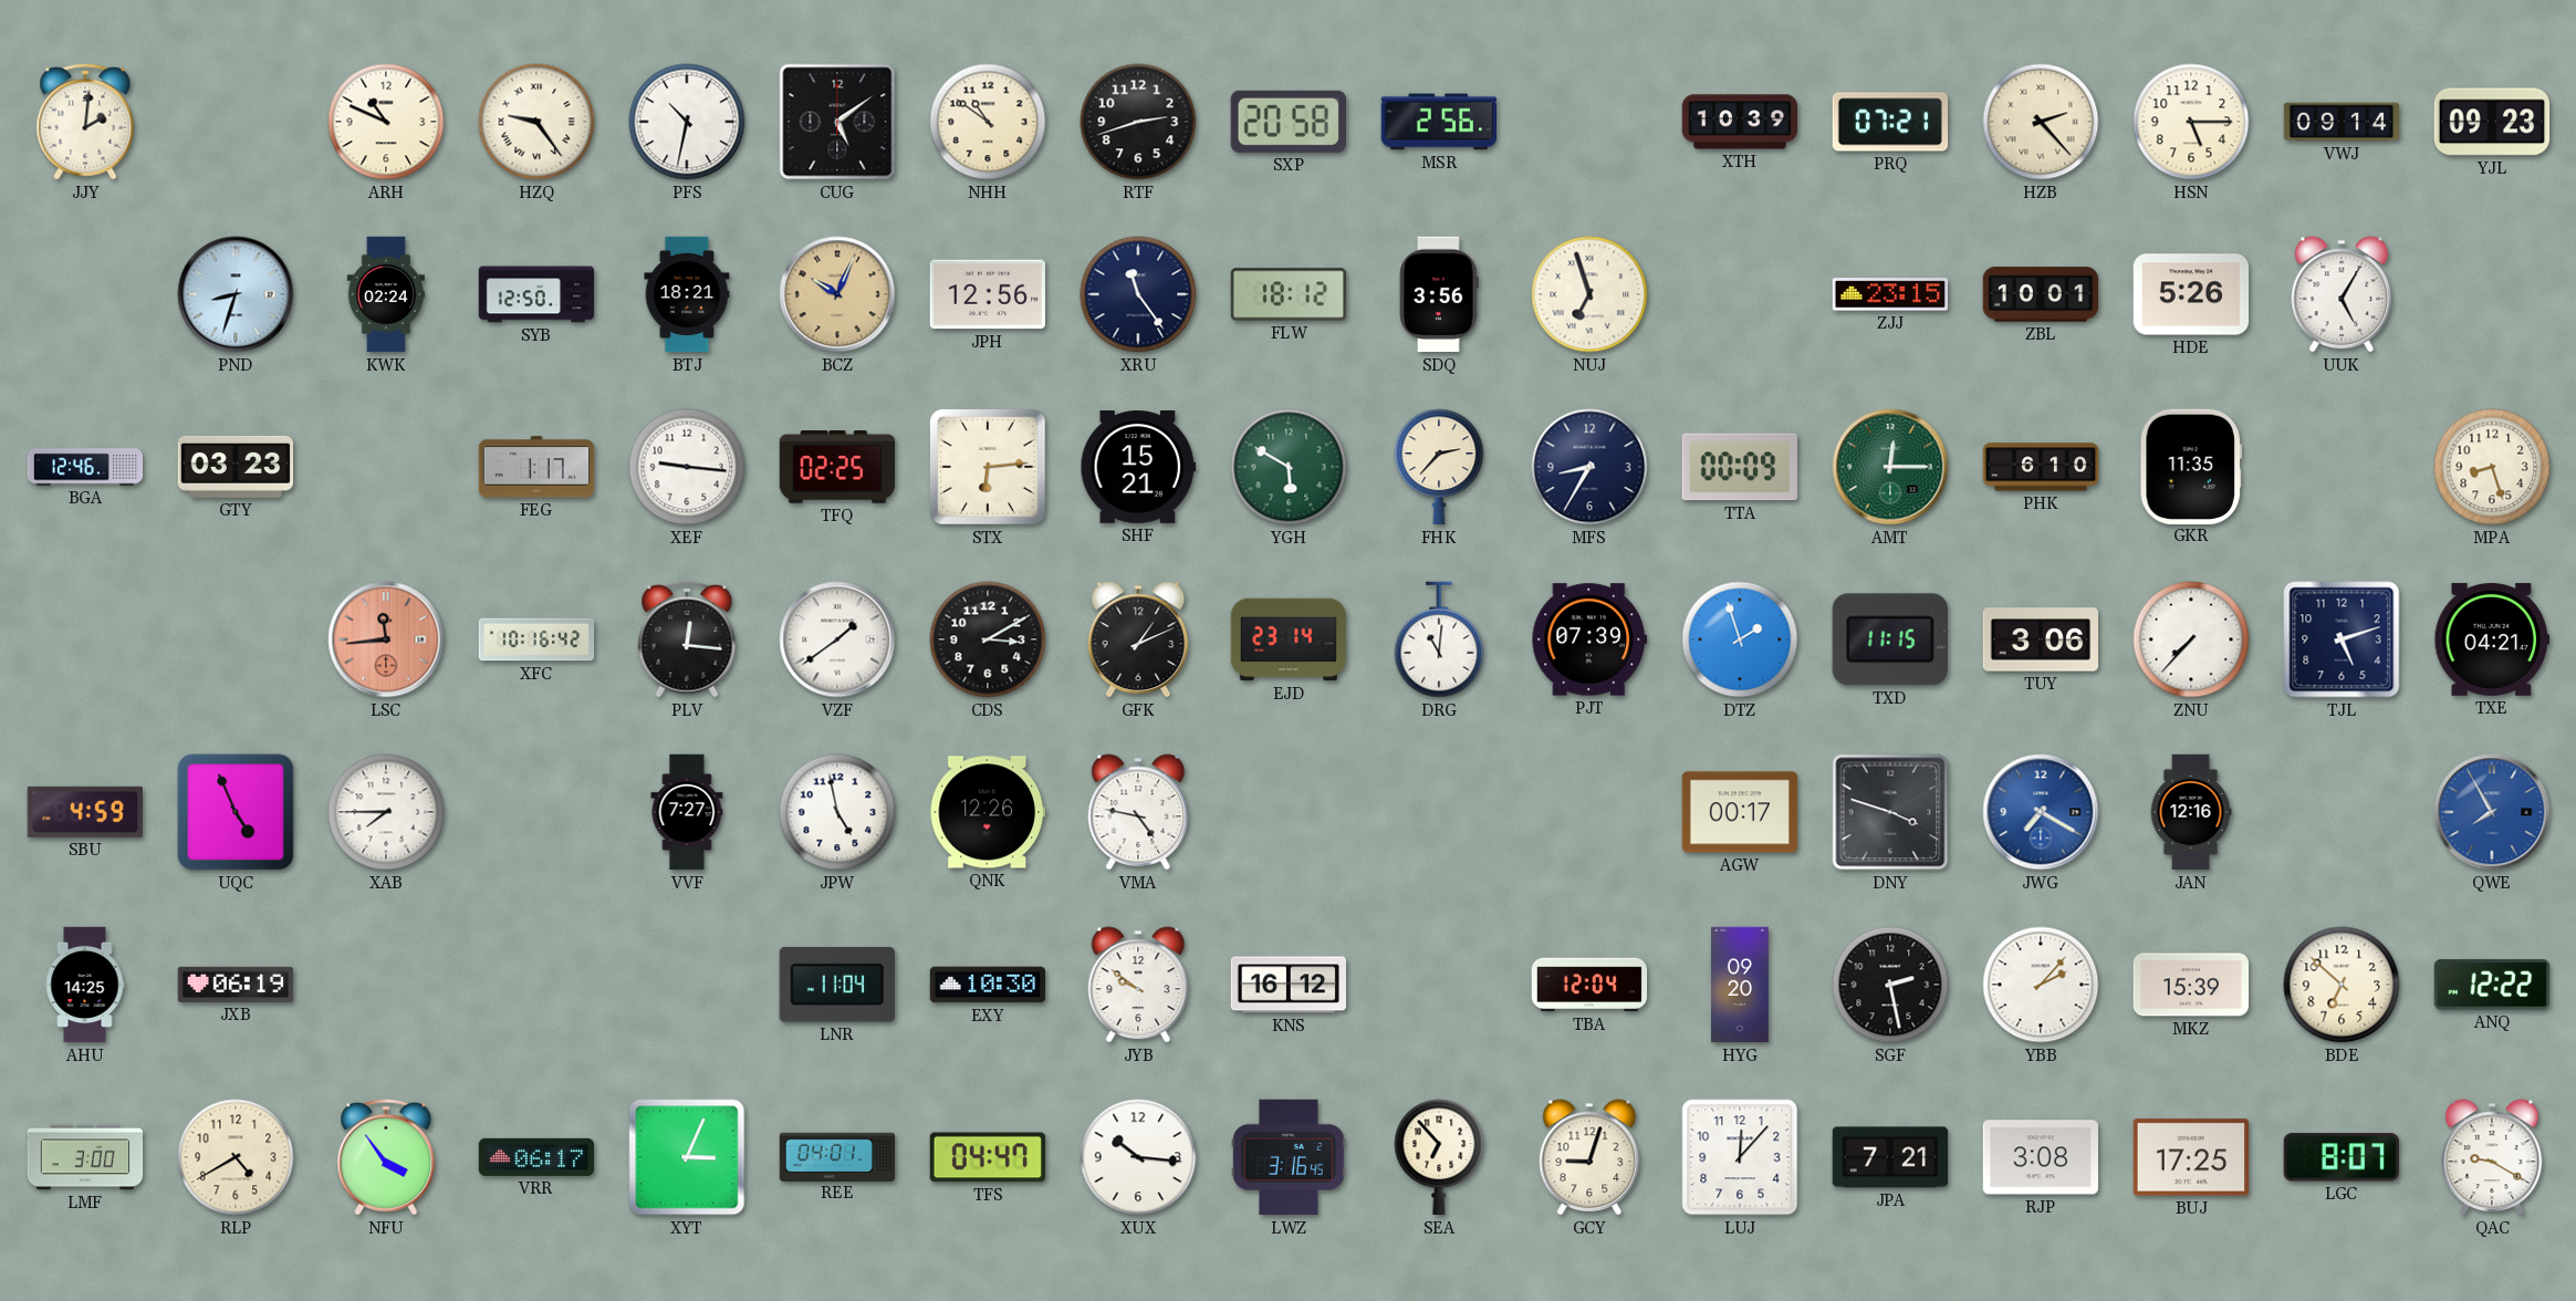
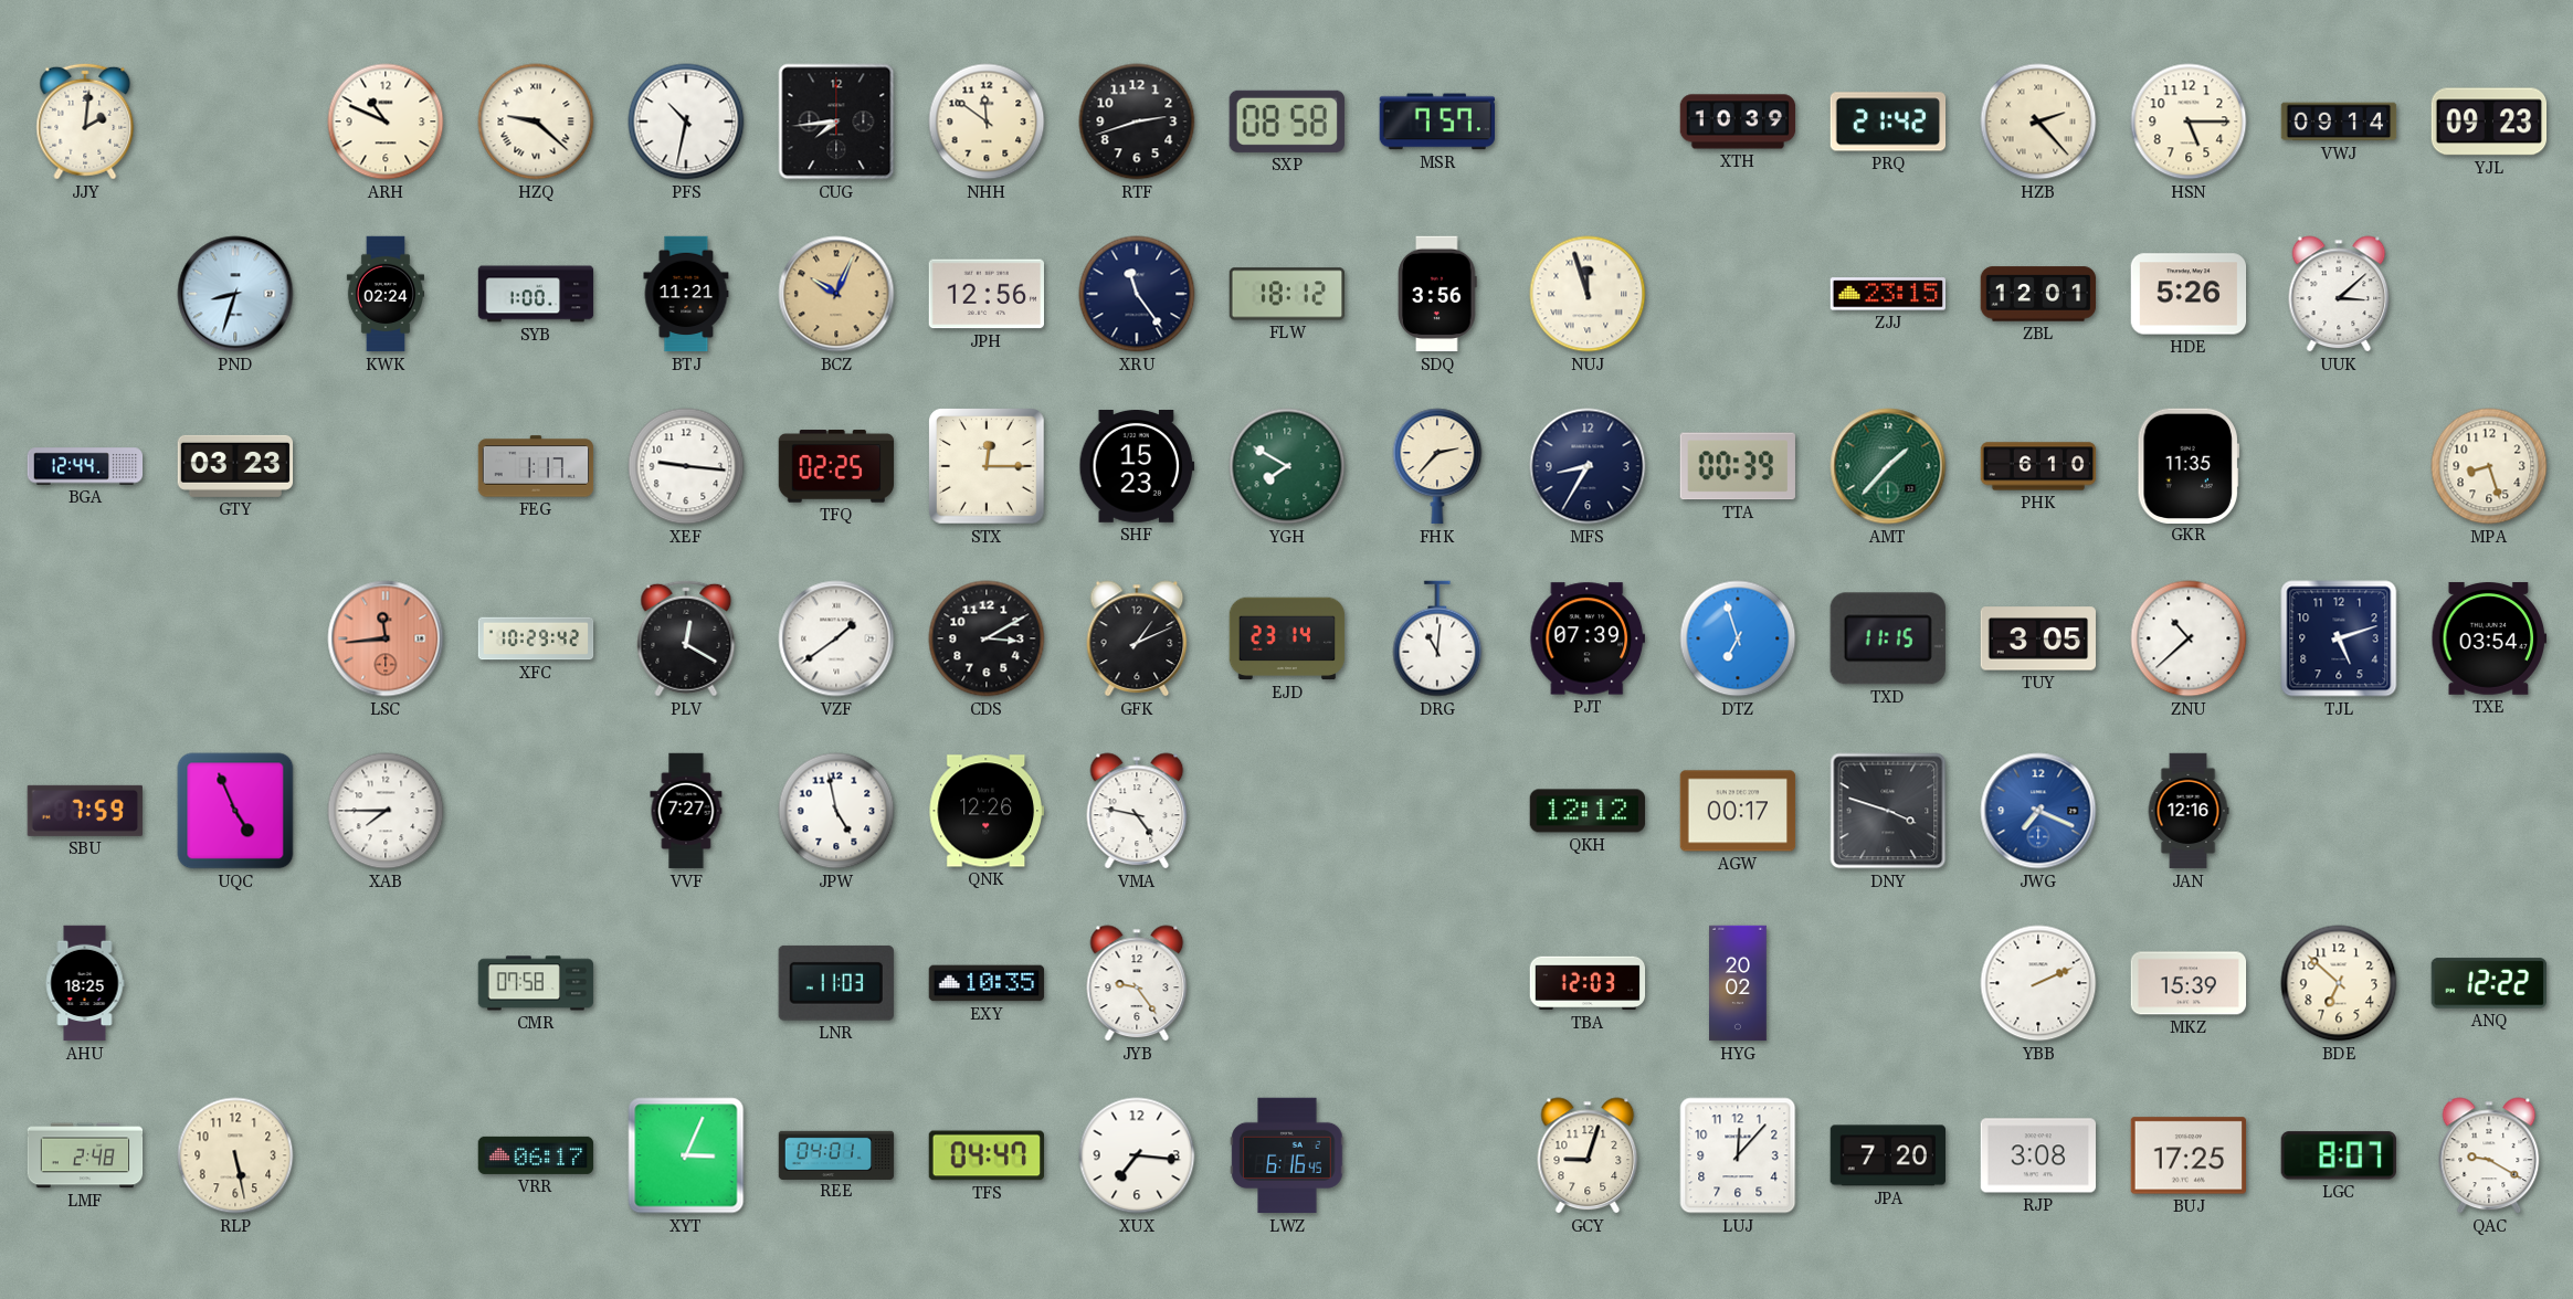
HZQ: 9:24 -> 9:22 (536, 122)
CUG: 5:09 -> 7:44 (836, 122)
NHH: 10:51 -> 11:51 (987, 122)
SXP: 20:58 -> 08:58 (1287, 122)
MSR: 2:56 -> 7:57 (1436, 122)
PRQ: 07:21 -> 21:42 (1888, 122)
SYB: 12:50 -> 1:00 (536, 294)
BTJ: 18:21 -> 11:21 (686, 294)
NUJ: 6:57 -> 11:57 (1588, 294)
ZBL: 10:01 -> 12:01 (2038, 294)
UUK: 5:05 -> 3:08 (2339, 294)
BGA: 12:46 -> 12:44 (85, 466)
STX: 6:14 -> 12:15 (987, 466)
SHF: 15:21 -> 15:23 (1137, 467)
YGH: 5:50 -> 7:50 (1287, 466)
TTA: 00:09 -> 00:39 (1738, 466)
AMT: 12:15 -> 1:37 (1888, 466)
XFC: 10:16 -> 10:29 (536, 638)
PLV: 12:16 -> 12:20 (686, 638)
DTZ: 1:57 -> 6:57 (1738, 638)
TUY: 3:06 -> 3:05 (2038, 638)
ZNU: 7:37 -> 10:38 (2189, 638)
TXE: 04:21 -> 03:54 (2489, 638)
SBU: 4:59 -> 7:59 (84, 811)
QKH: none -> 12:12 (1588, 811)
JWG: 7:20 -> 7:19 (2038, 811)
QWE: 7:55 -> none (2492, 812)
AHU: 14:25 -> 18:25 (85, 983)
JXB: 06:19 -> none (236, 985)
CMR: none -> 07:58 (536, 983)
LNR: 11:04 -> 11:03 (836, 983)
EXY: 10:30 -> 10:35 (987, 983)
JYB: 9:51 -> 9:24 (1137, 983)
KNS: 16:12 -> none (1289, 985)
TBA: 12:04 -> 12:03 (1588, 983)
HYG: 09:20 -> 20:02 (1738, 983)
SGF: 2:28 -> none (1890, 985)
YBB: 2:07 -> 2:11 (2038, 983)
LMF: 3:00 -> 2:48 (85, 1155)
RLP: 4:40 -> 5:28 (235, 1155)
NFU: 3:54 -> none (386, 1157)
XUX: 10:16 -> 7:16 (1137, 1155)
LWZ: 3:16 -> 6:16 (1287, 1155)
SEA: 6:53 -> none (1439, 1157)
JPA: 7:21 -> 7:20 (1887, 1155)
